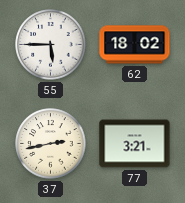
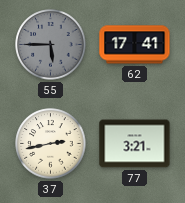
55 dial: white -> grey (51, 45)
62: 18:02 -> 17:41 (135, 45)
